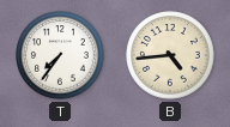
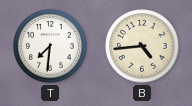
T: 7:36 -> 7:31 (50, 46)
